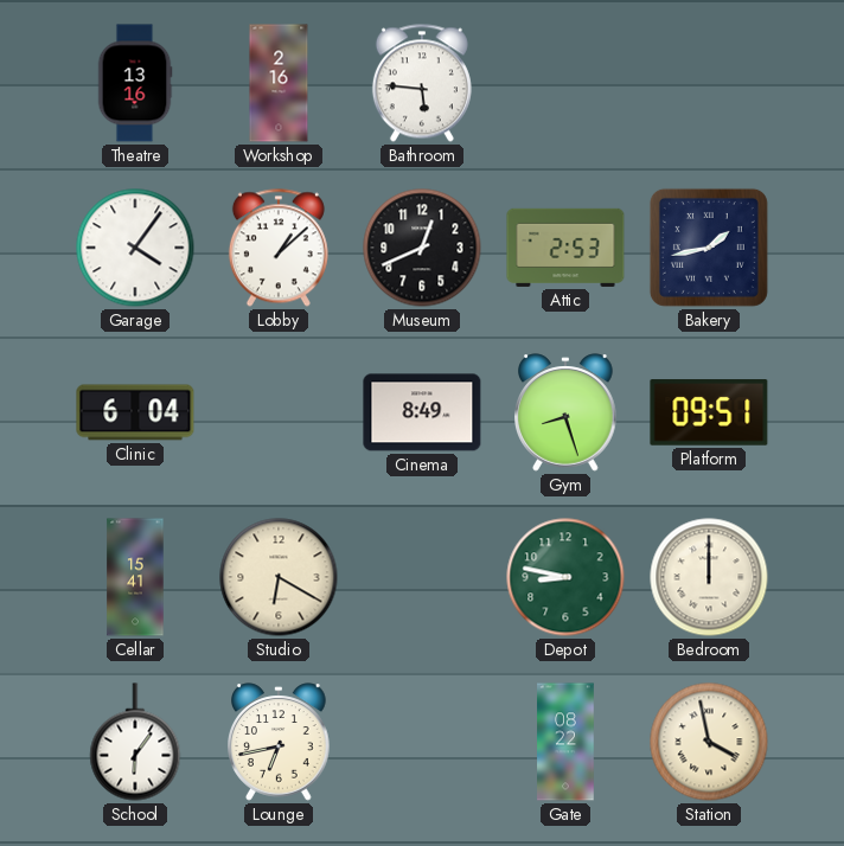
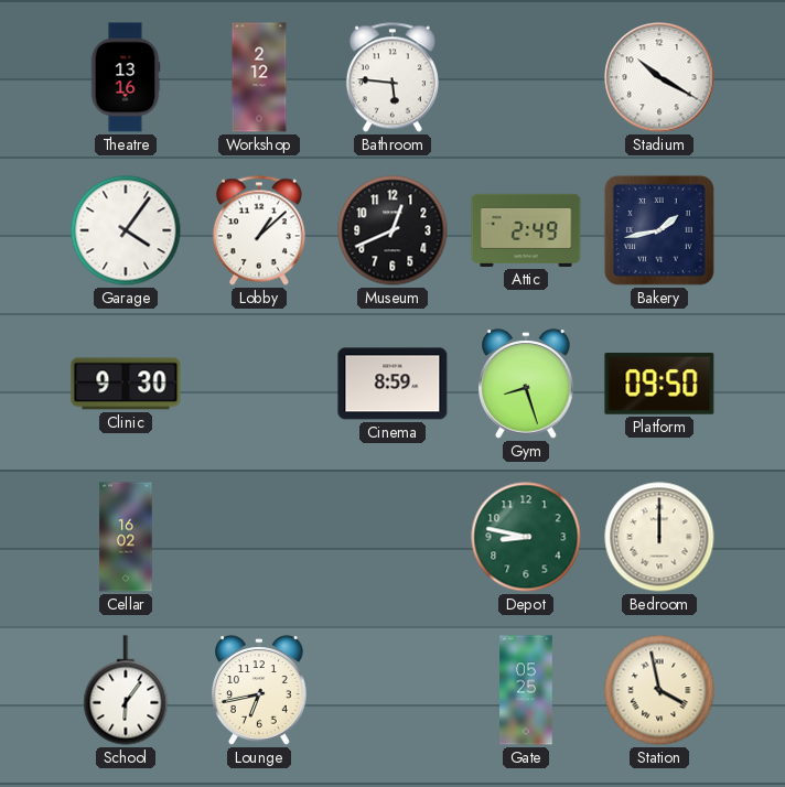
Workshop: 2:16 -> 2:12 (259, 77)
Stadium: none -> 10:20 (659, 77)
Attic: 2:53 -> 2:49 (526, 230)
Clinic: 6:04 -> 9:30 (126, 384)
Cinema: 8:49 -> 8:59 (392, 384)
Platform: 09:51 -> 09:50 (659, 384)
Cellar: 15:41 -> 16:02 (126, 537)
Studio: 6:20 -> none (279, 577)
Gate: 08:22 -> 05:25 (526, 690)
